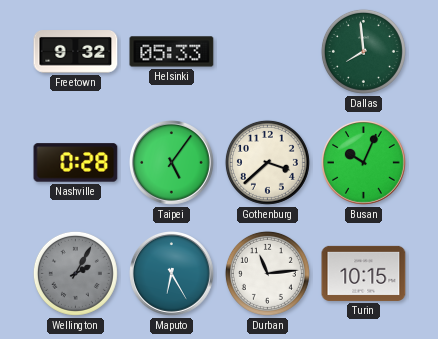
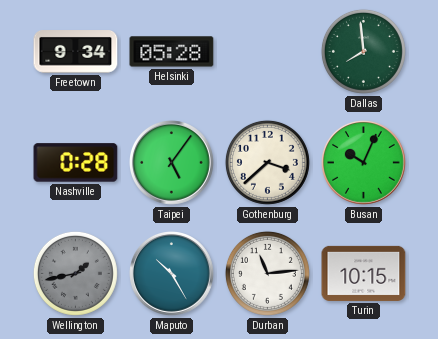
Freetown: 9:32 -> 9:34 (76, 52)
Helsinki: 05:33 -> 05:28 (172, 52)
Wellington: 2:05 -> 1:43 (75, 273)
Maputo: 6:25 -> 10:25 (172, 274)
